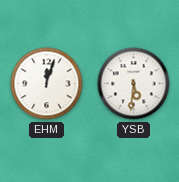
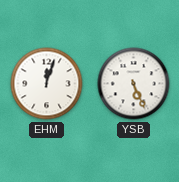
YSB: 5:31 -> 5:26 (134, 84)
